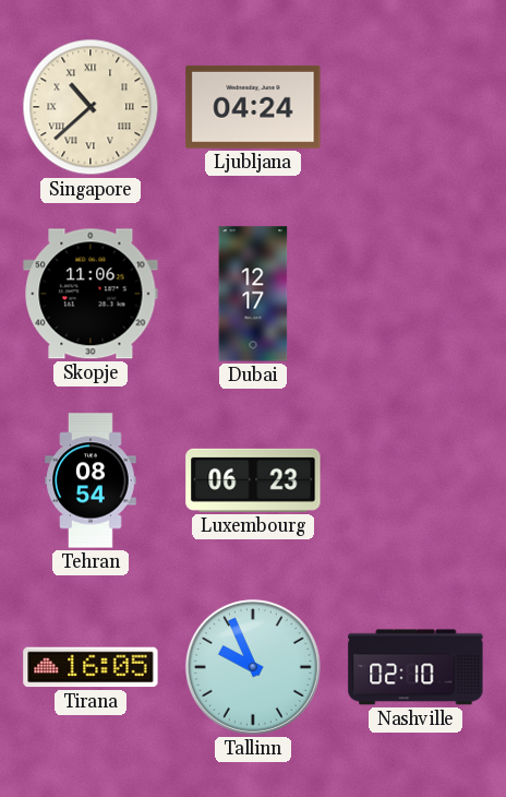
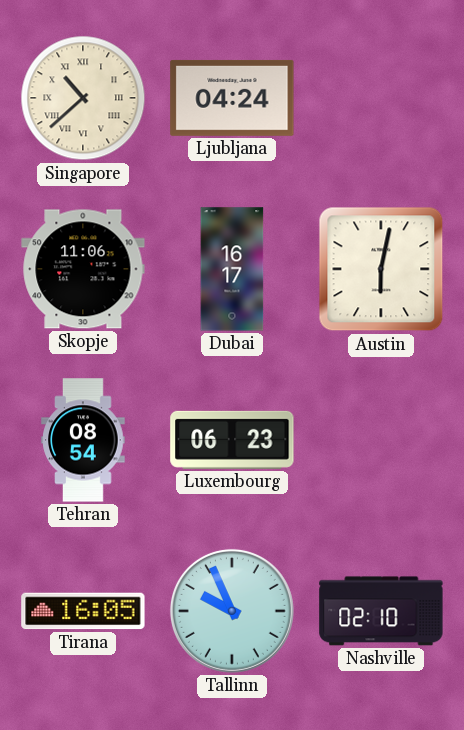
Dubai: 12:17 -> 16:17 (232, 269)
Austin: none -> 6:02 (381, 269)
